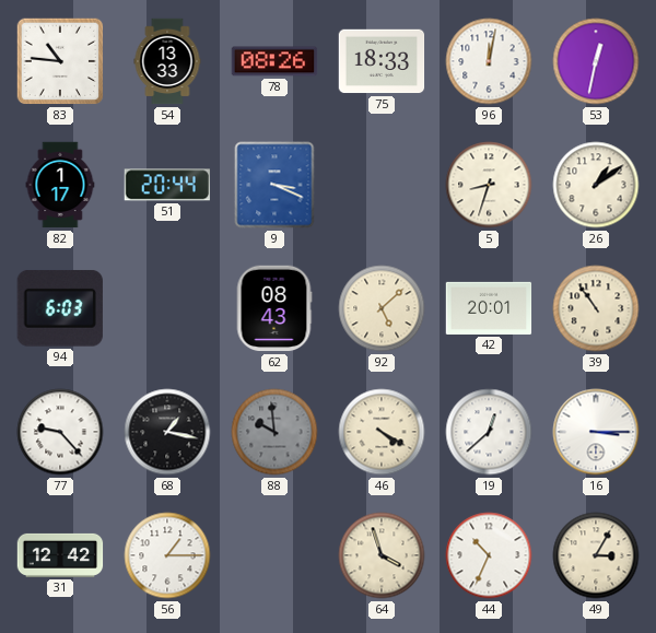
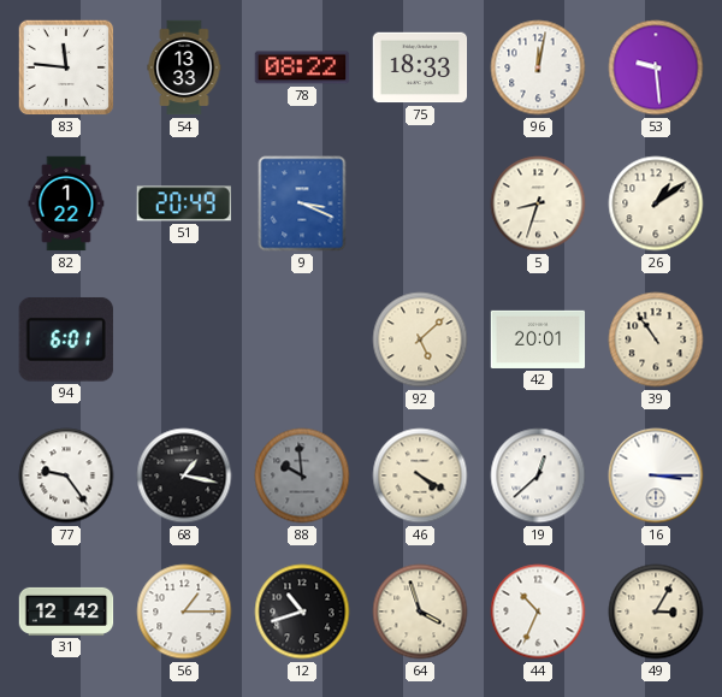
83: 10:46 -> 11:46 (66, 67)
78: 08:26 -> 08:22 (302, 67)
53: 12:32 -> 9:29 (656, 67)
82: 1:17 -> 1:22 (66, 203)
51: 20:44 -> 20:49 (183, 203)
94: 6:03 -> 6:01 (66, 339)
62: 08:43 -> none (274, 308)
77: 9:23 -> 9:24 (66, 476)
12: none -> 10:42 (302, 612)
